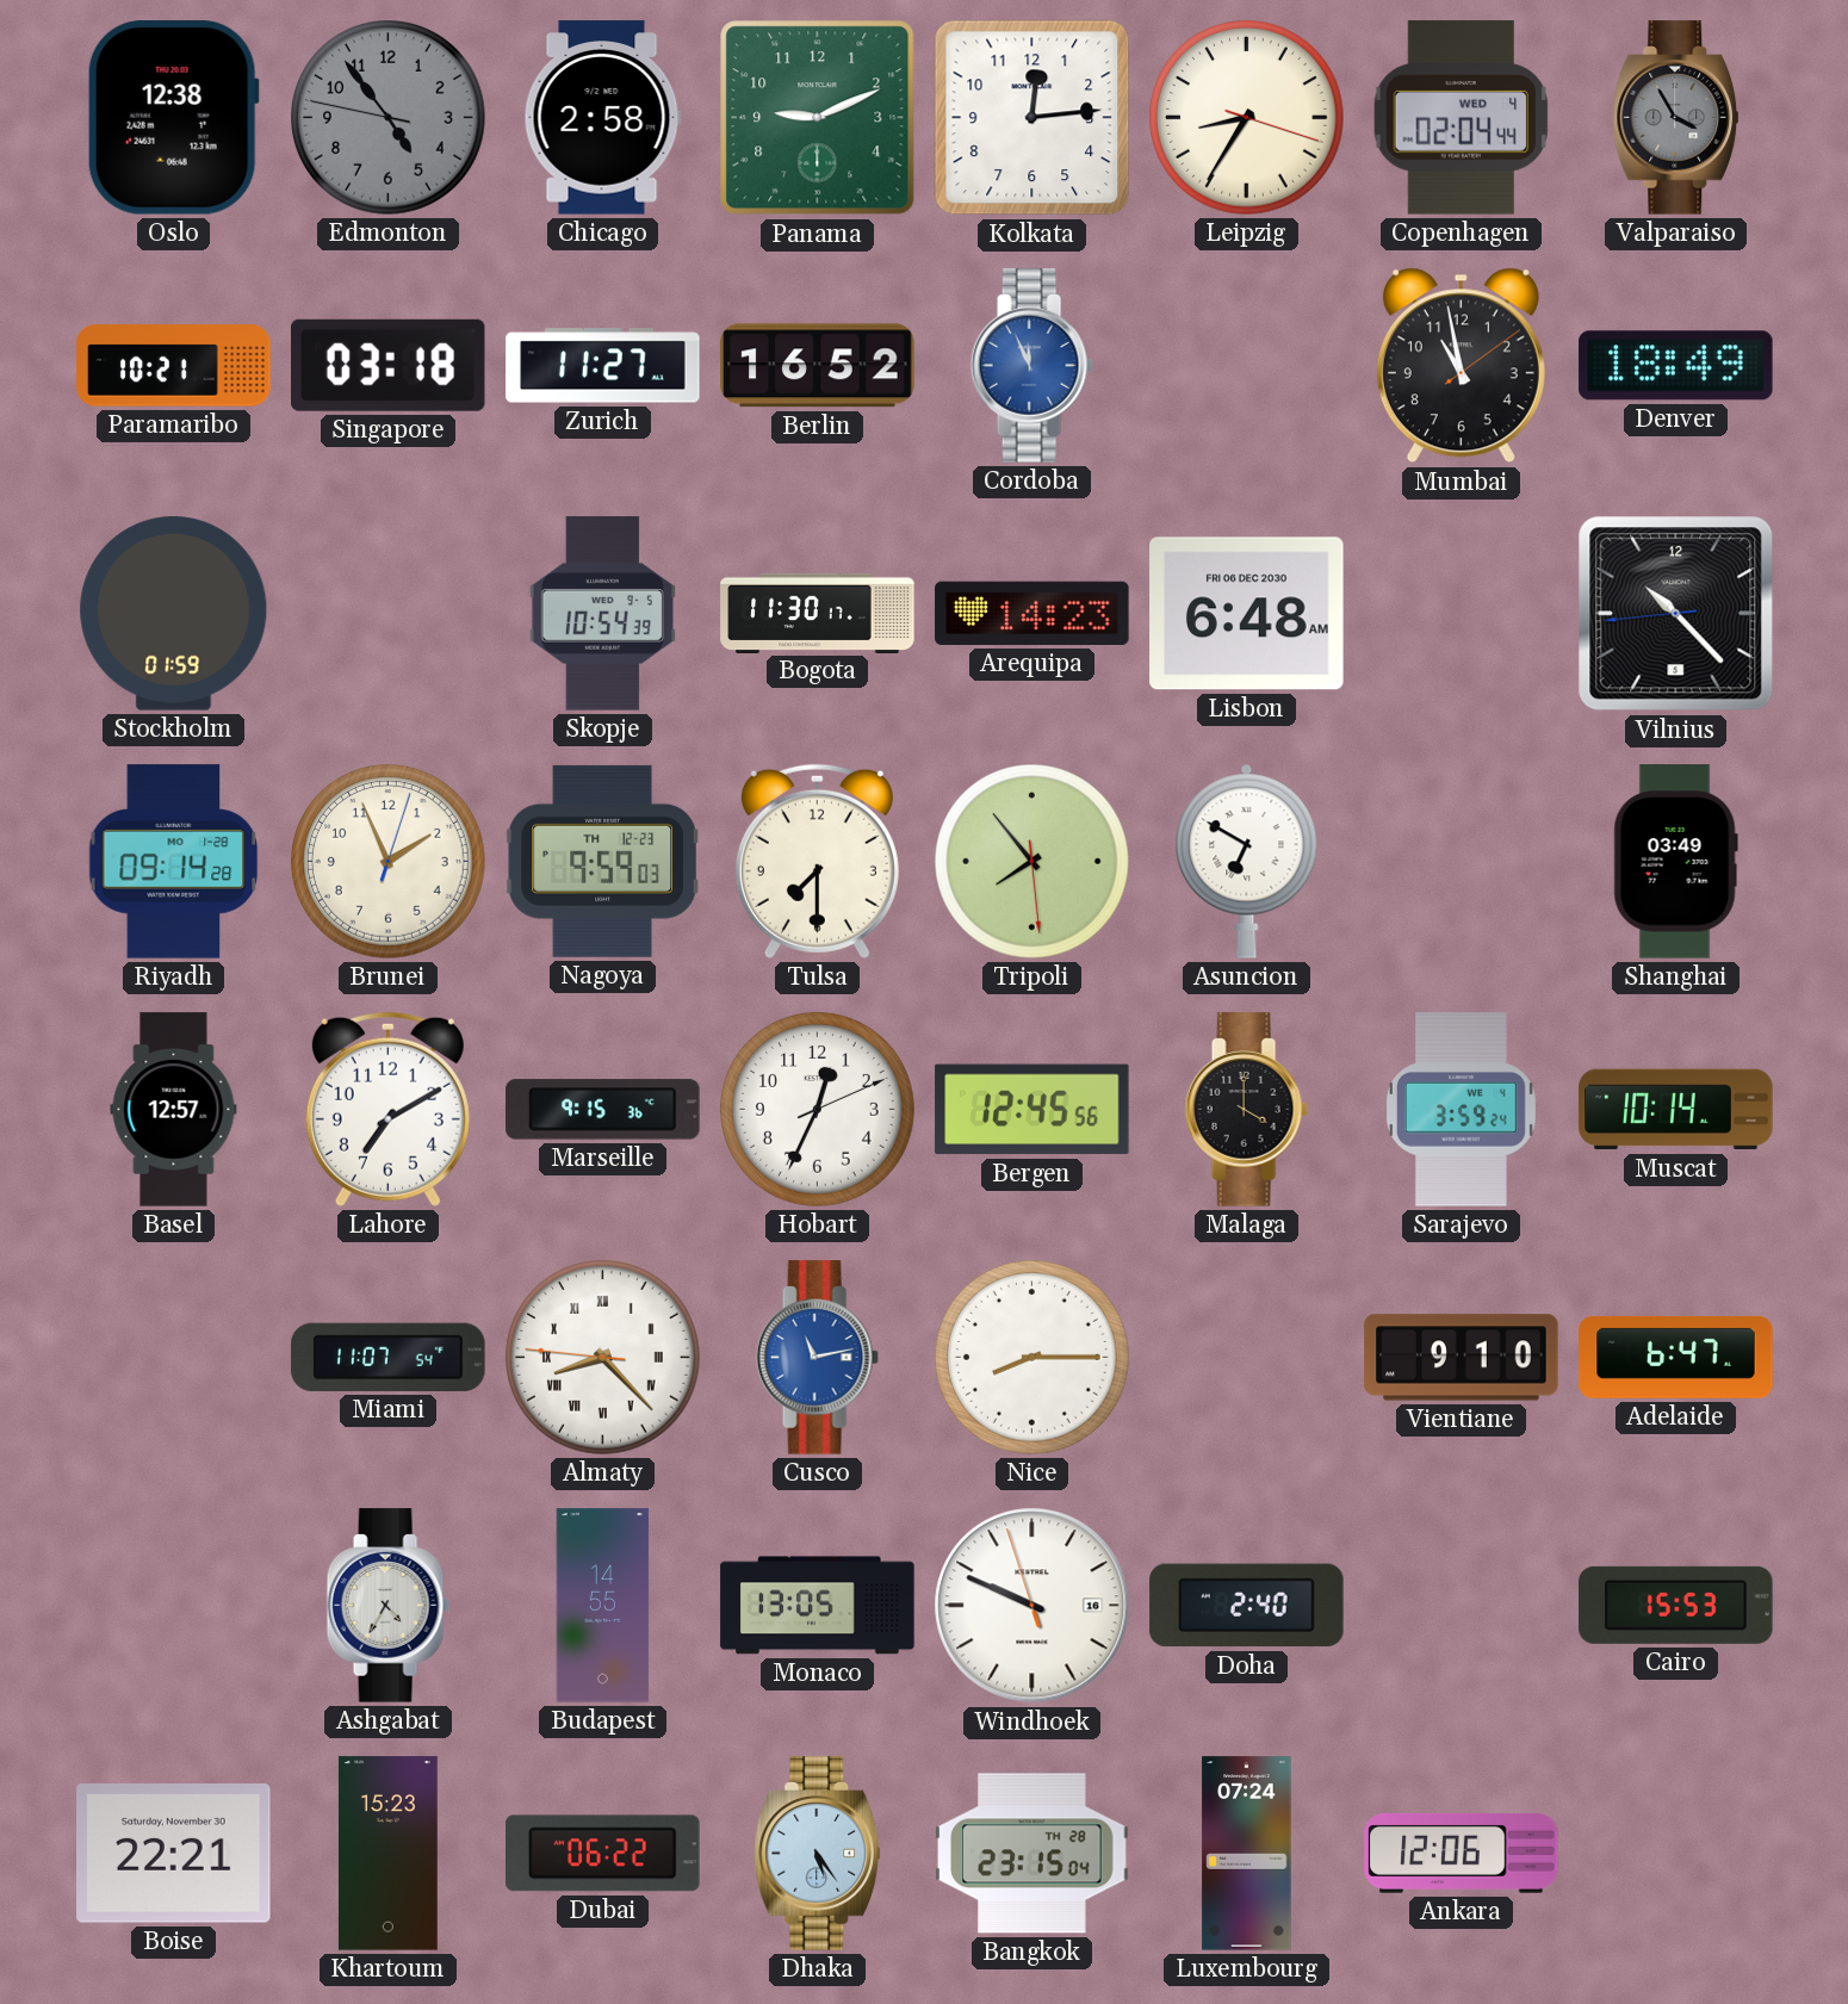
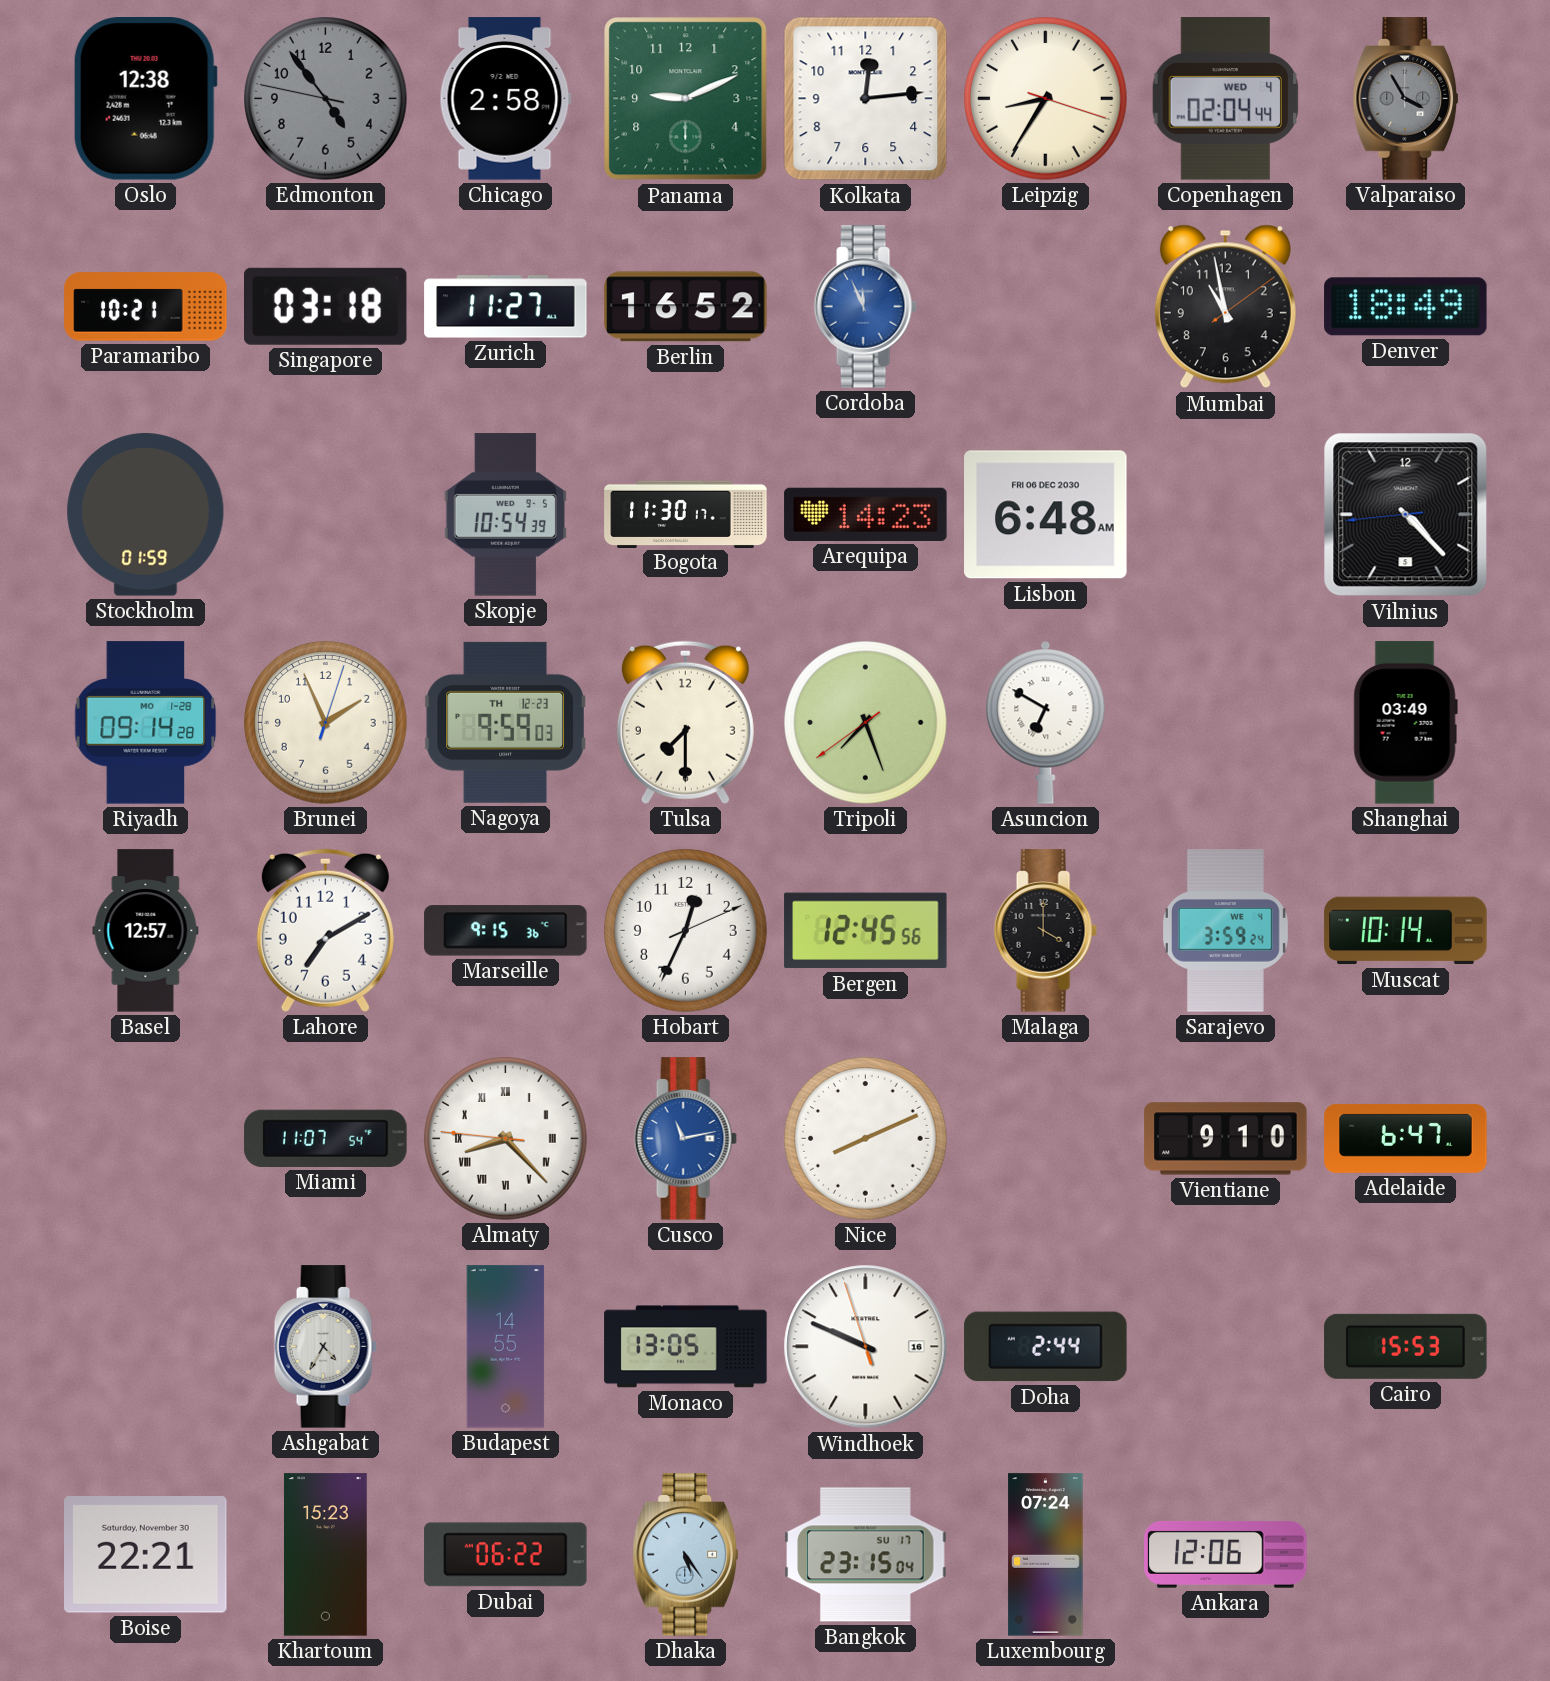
Vilnius: 10:22 -> 4:22 (1406, 515)
Tripoli: 7:53 -> 7:26 (866, 723)
Nice: 8:15 -> 8:11 (866, 1139)
Doha: 2:40 -> 2:44 (1046, 1347)
Bangkok date: TH 28 -> SU 17 (866, 1555)
